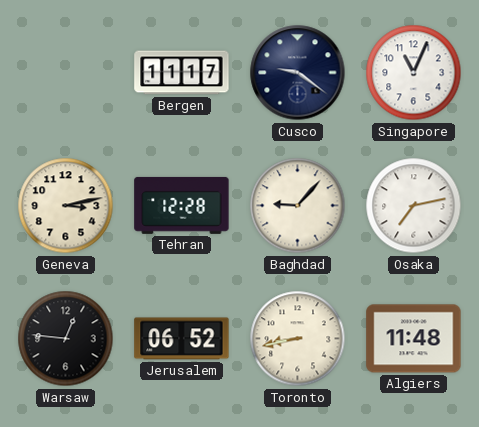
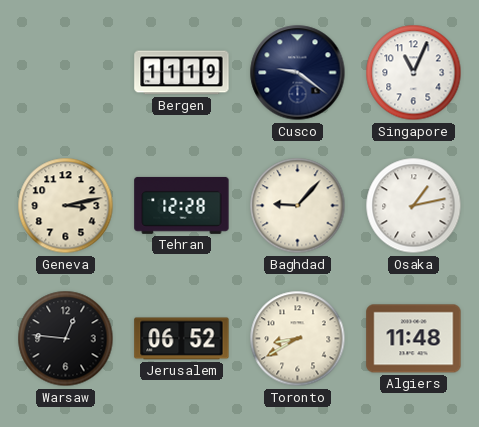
Bergen: 11:17 -> 11:19 (182, 73)
Osaka: 7:13 -> 1:13 (414, 206)
Toronto: 8:43 -> 8:40 (298, 339)
